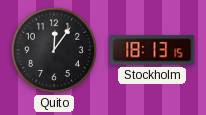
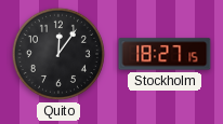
Stockholm: 18:13 -> 18:27 (165, 54)
